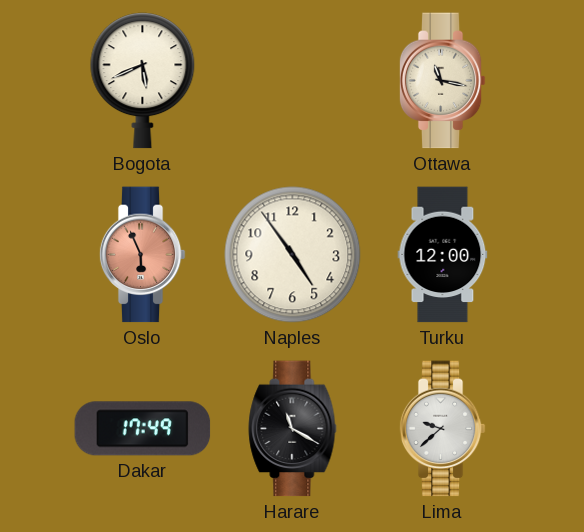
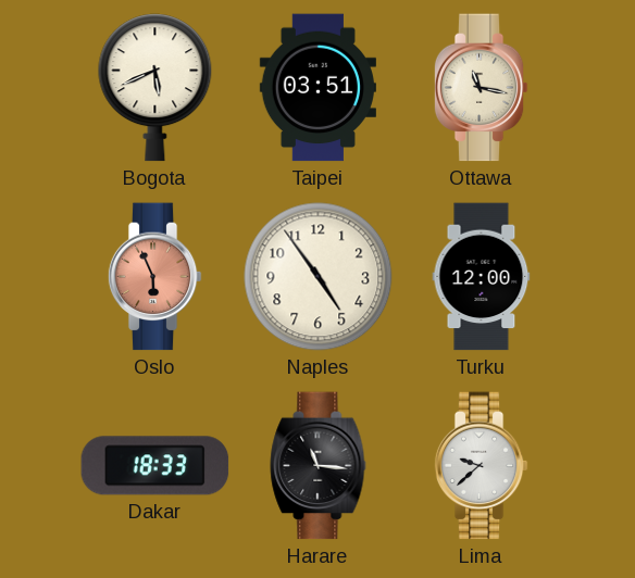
Taipei: none -> 03:51 (317, 88)
Dakar: 17:49 -> 18:33 (155, 466)
Harare: 11:20 -> 11:16 (319, 466)
